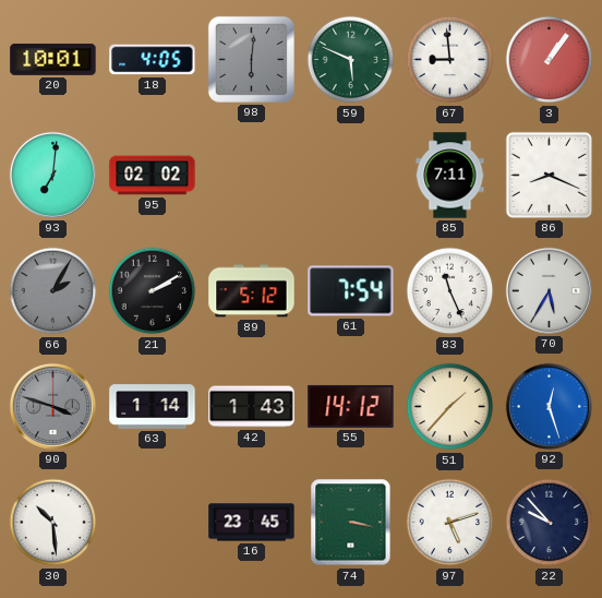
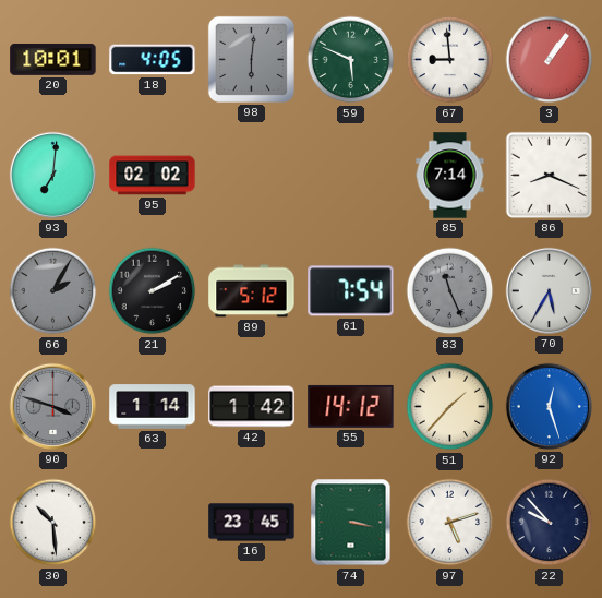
85: 7:11 -> 7:14 (450, 176)
83 dial: white -> grey (450, 291)
42: 1:43 -> 1:42 (252, 407)
